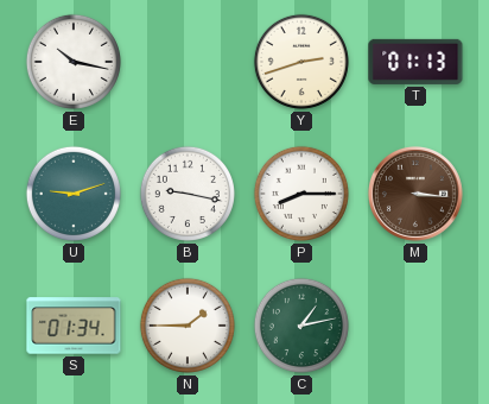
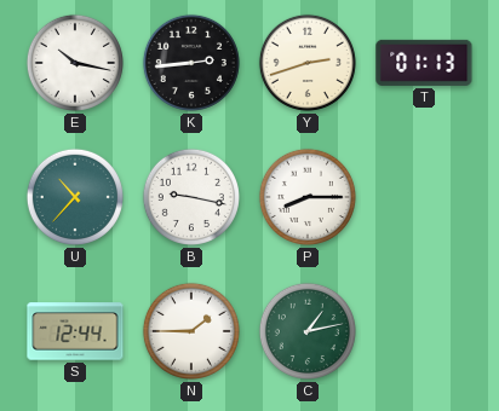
K: none -> 2:44 (191, 63)
U: 9:12 -> 10:37 (75, 197)
M: 3:16 -> none (415, 194)
S: 01:34 -> 12:44 (75, 331)
